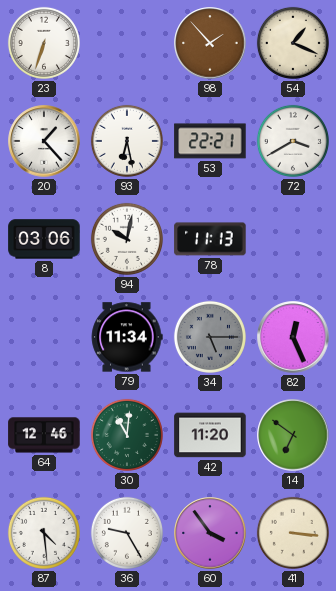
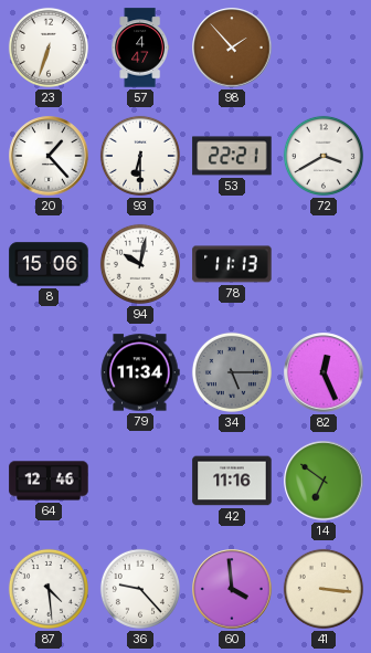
57: none -> 4:47 (140, 48)
54: 1:19 -> none (293, 43)
93: 6:28 -> 6:30 (140, 156)
8: 03:06 -> 15:06 (49, 264)
30: 11:01 -> none (127, 435)
42: 11:20 -> 11:16 (232, 481)
36: 9:25 -> 9:23 (140, 589)
60: 3:54 -> 3:59 (232, 589)
